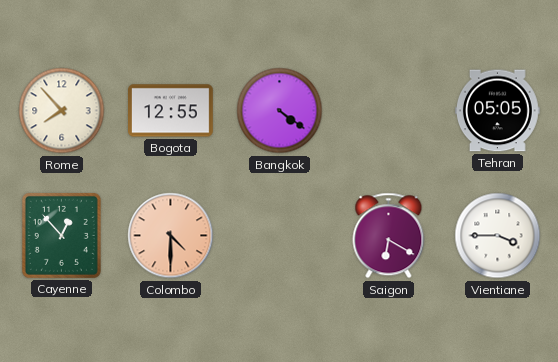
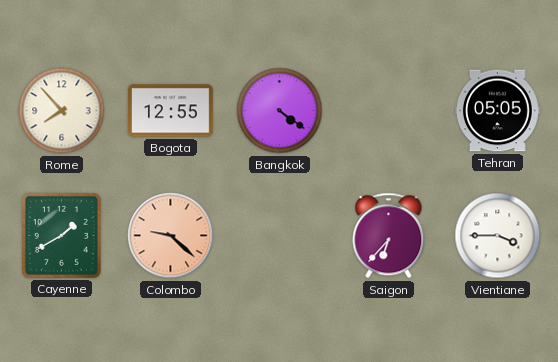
Cayenne: 12:53 -> 1:40 (61, 235)
Colombo: 4:30 -> 9:22 (171, 236)
Saigon: 6:20 -> 6:37 (389, 236)
